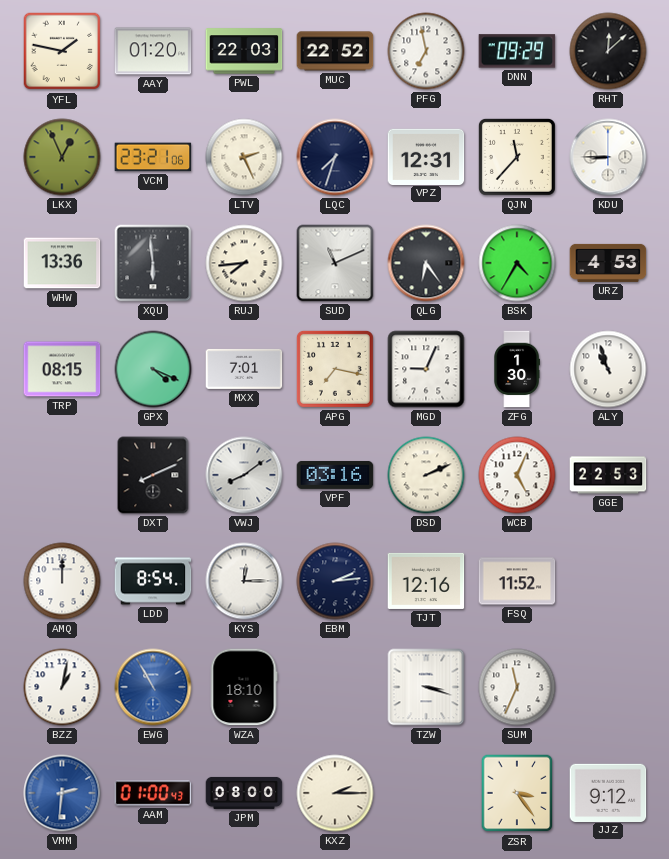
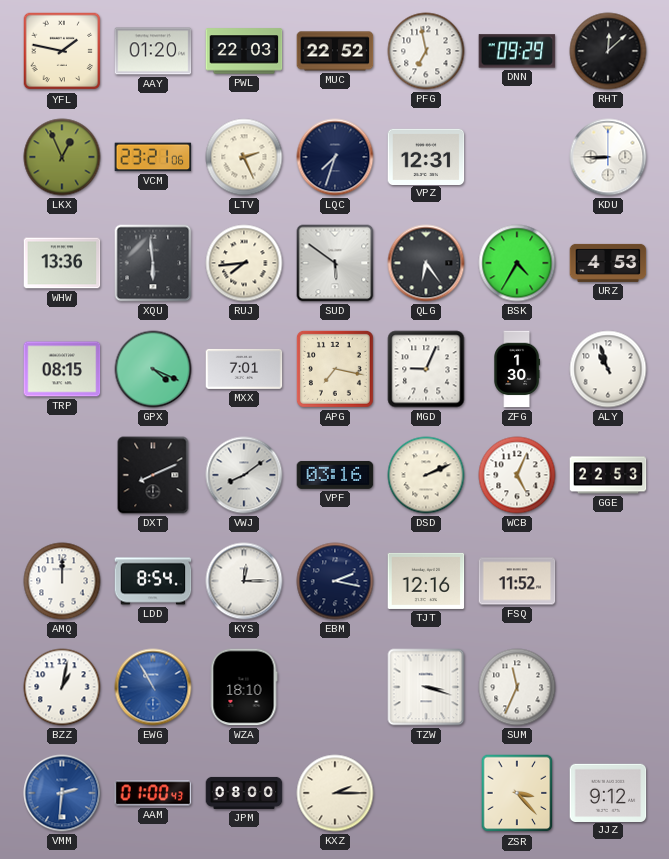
QJN: 11:37 -> none (517, 157)
SUD: 11:11 -> 5:51 (335, 263)
EBM: 2:14 -> 2:17 (335, 581)
ZSR: 3:24 -> 3:23 (517, 793)
